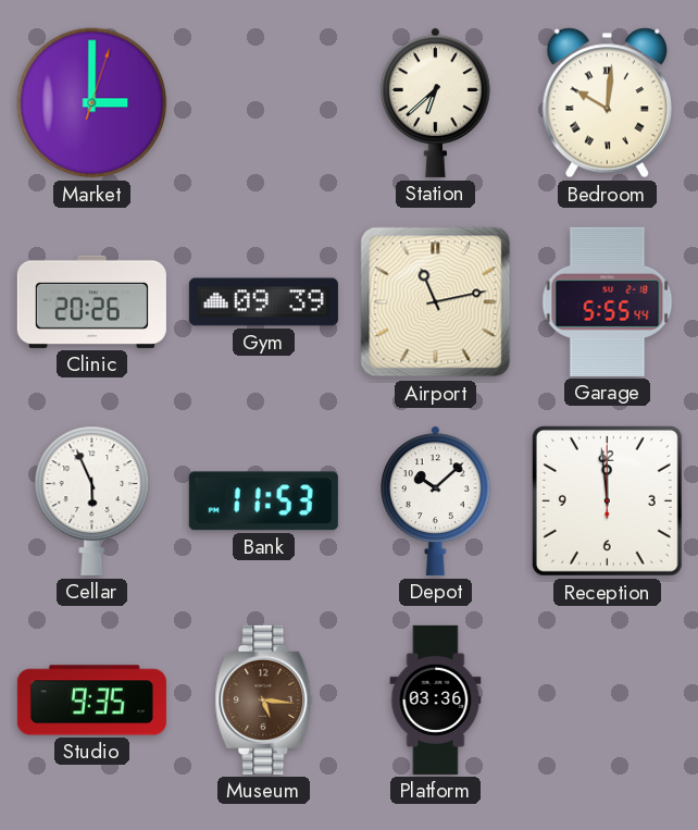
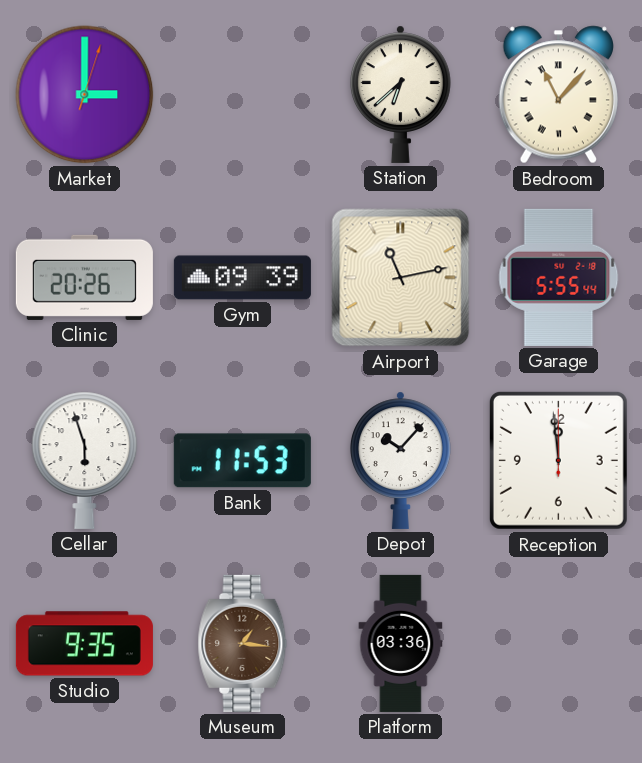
Bedroom: 10:01 -> 11:07 (558, 95)
Cellar: 5:56 -> 5:57 (85, 460)
Depot: 10:08 -> 10:07 (400, 460)
Museum: 5:16 -> 1:16 (243, 643)
